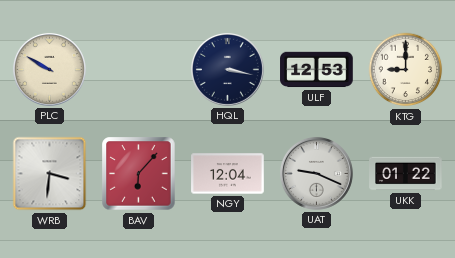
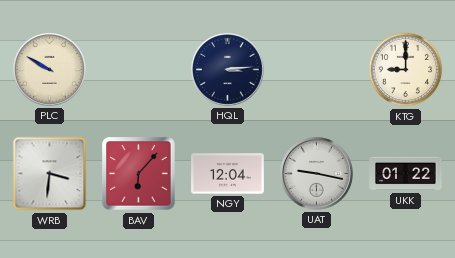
HQL: 3:17 -> 3:14 (227, 69)
ULF: 12:53 -> none (317, 70)
UAT: 9:19 -> 9:17 (316, 173)
